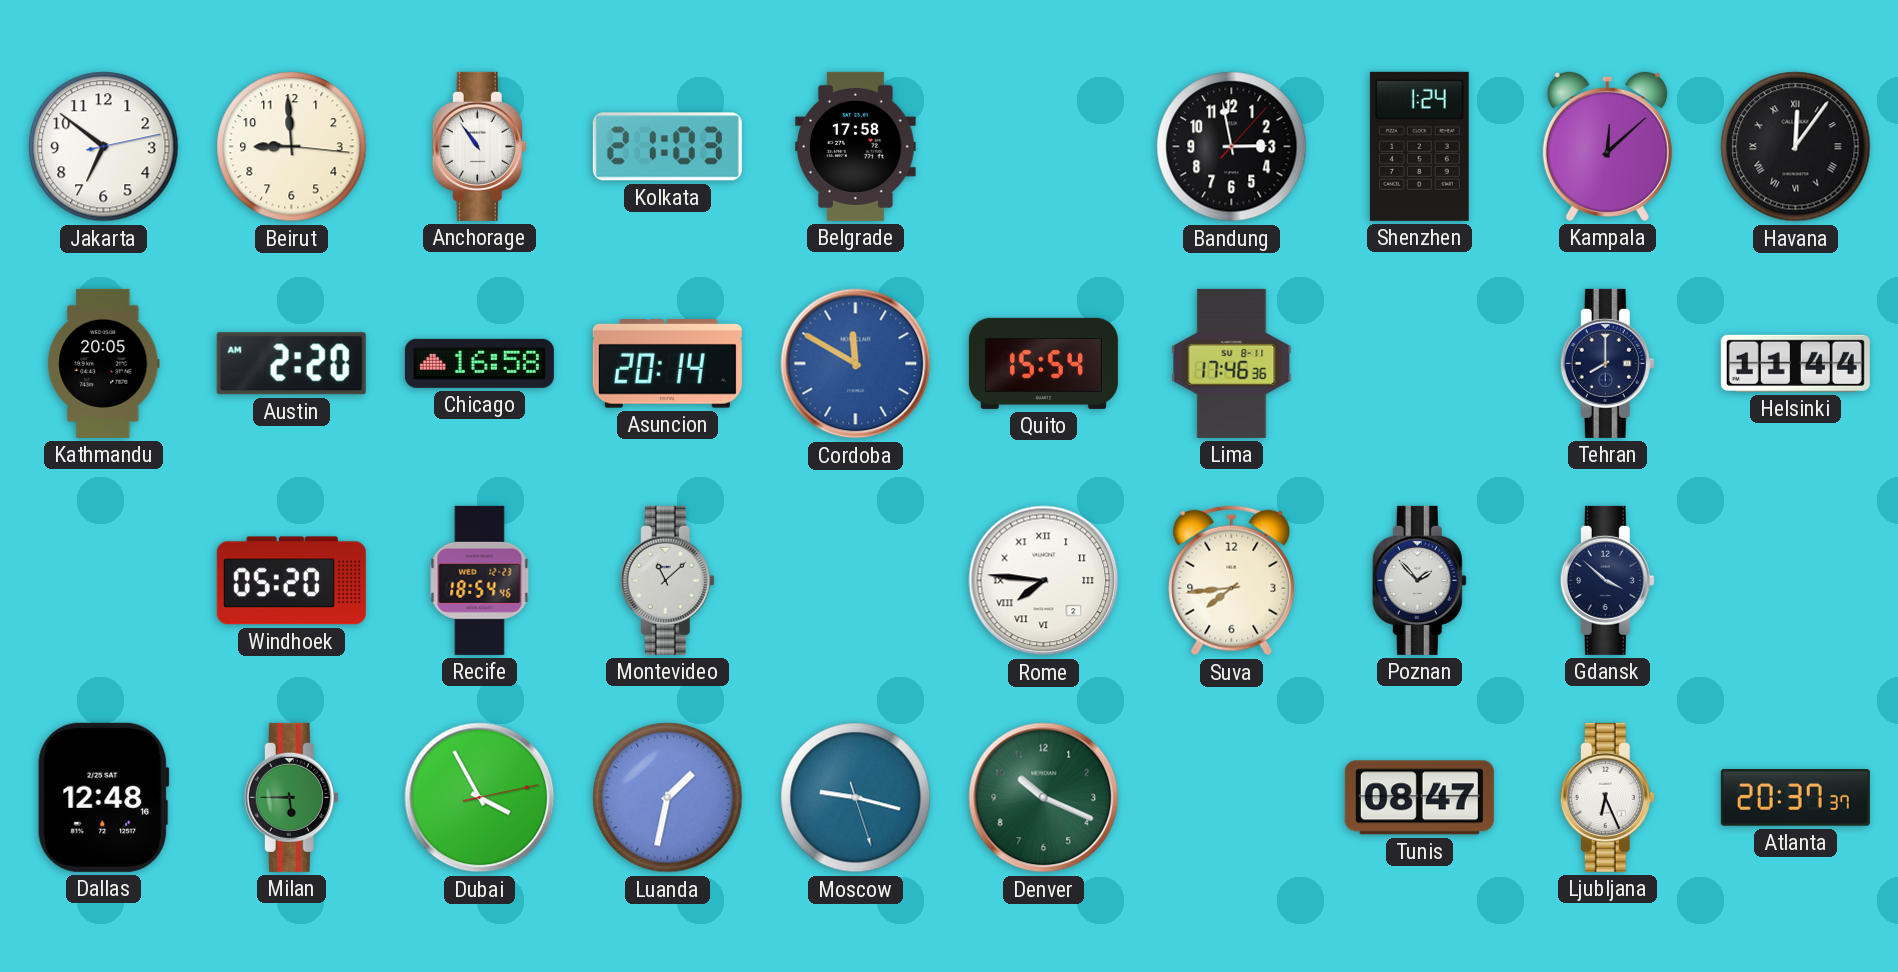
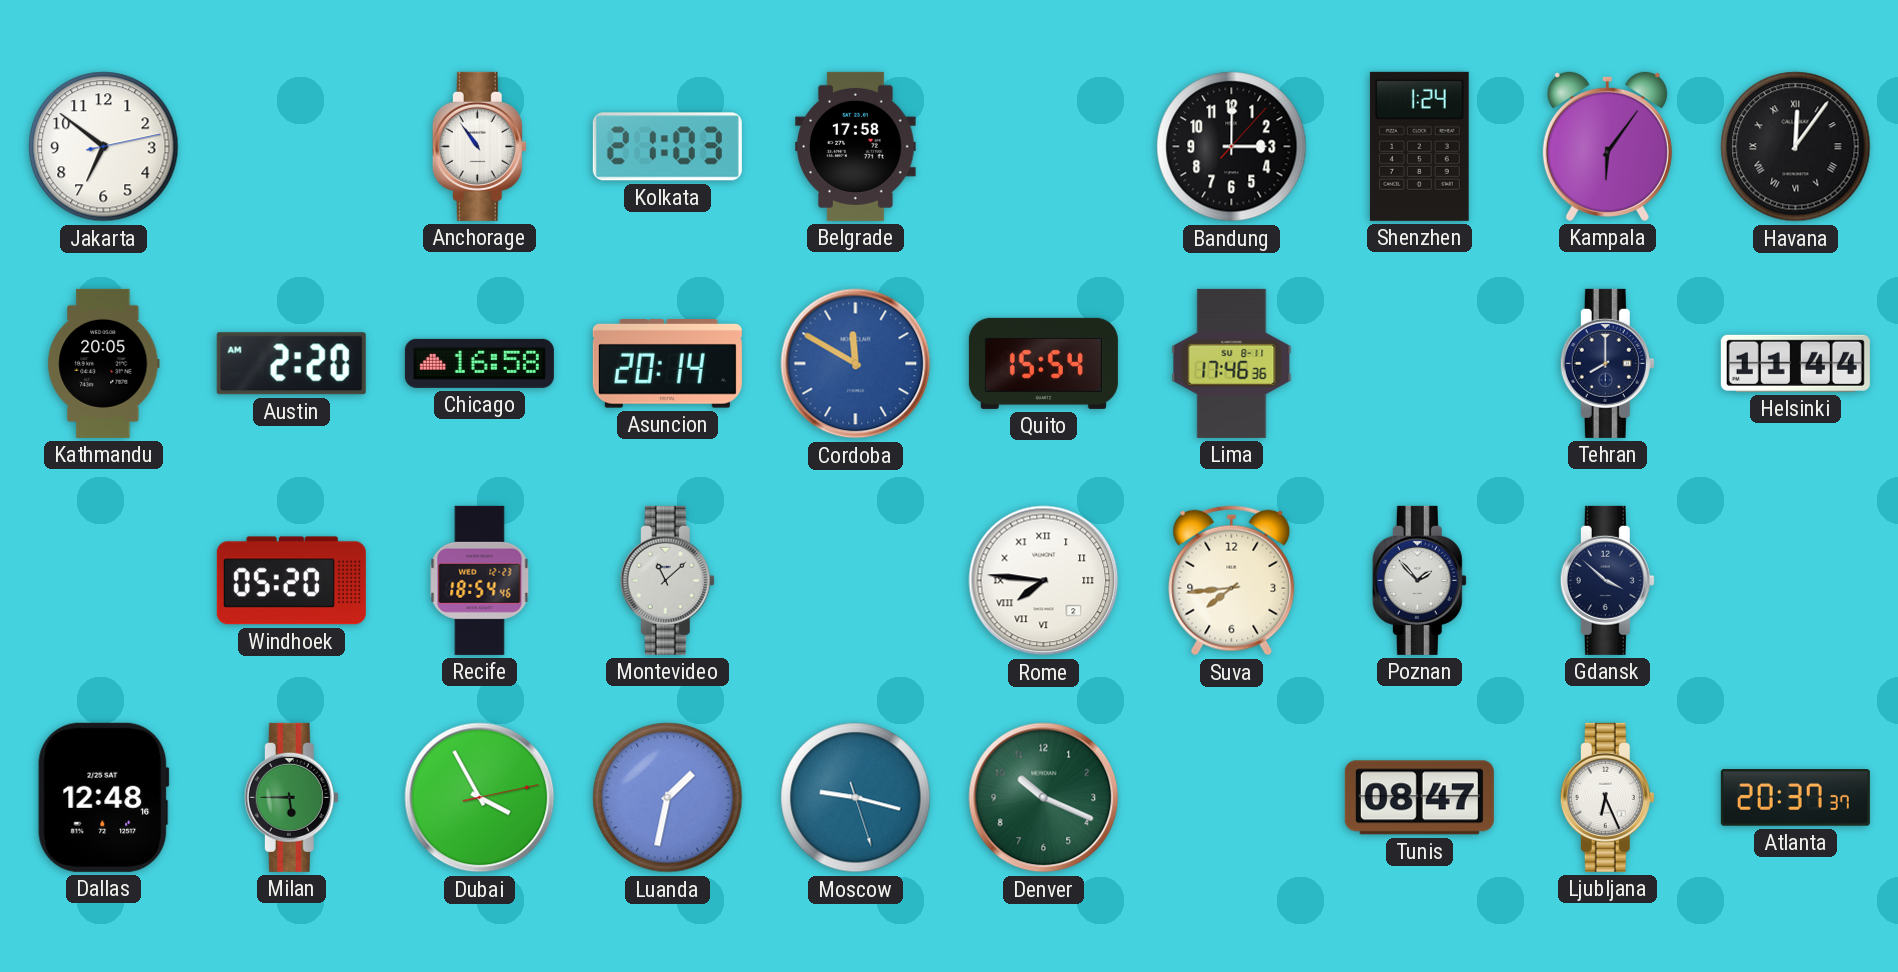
Beirut: 8:59 -> none (292, 147)
Bandung: 2:58 -> 3:00 (1232, 147)
Kampala: 12:08 -> 6:06 (1607, 146)
